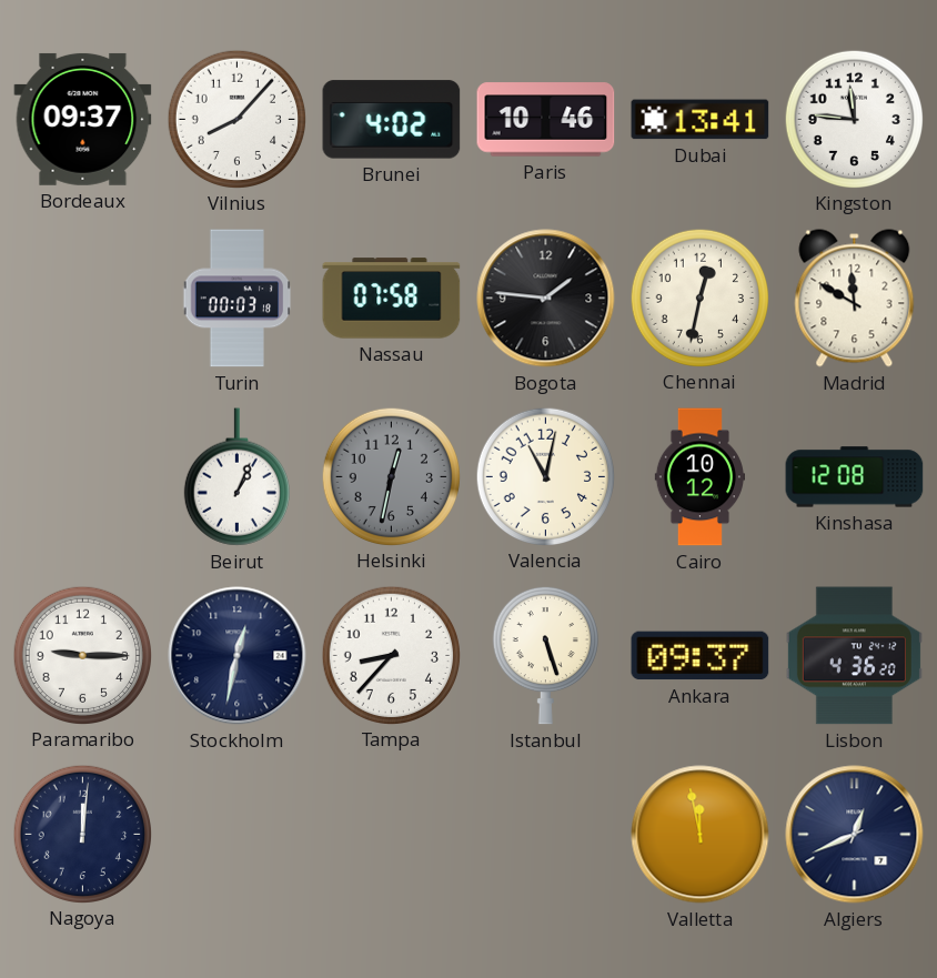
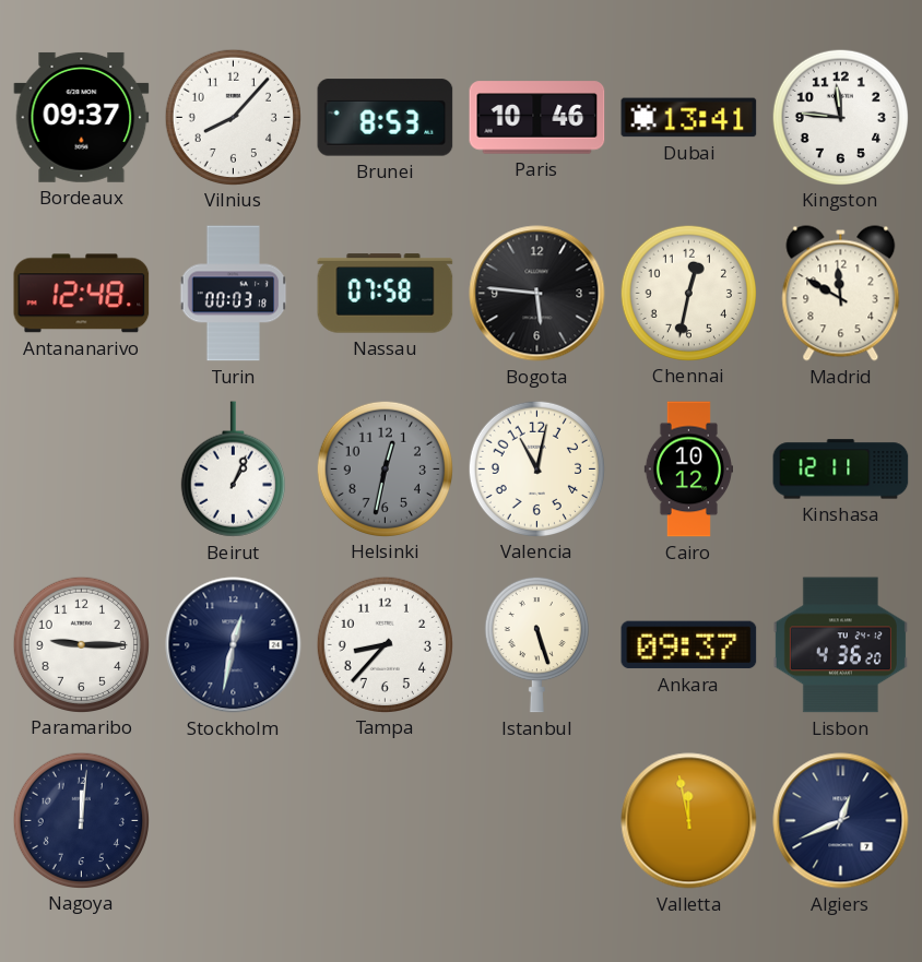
Brunei: 4:02 -> 8:53 (386, 118)
Antananarivo: none -> 12:48 (82, 294)
Bogota: 1:46 -> 5:46 (537, 294)
Kinshasa: 12:08 -> 12:11 (841, 470)
